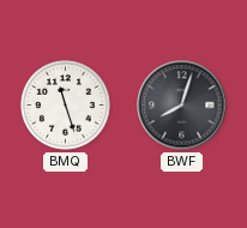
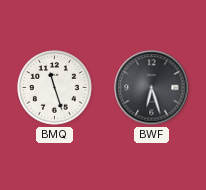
BWF: 8:03 -> 6:27 (152, 88)
